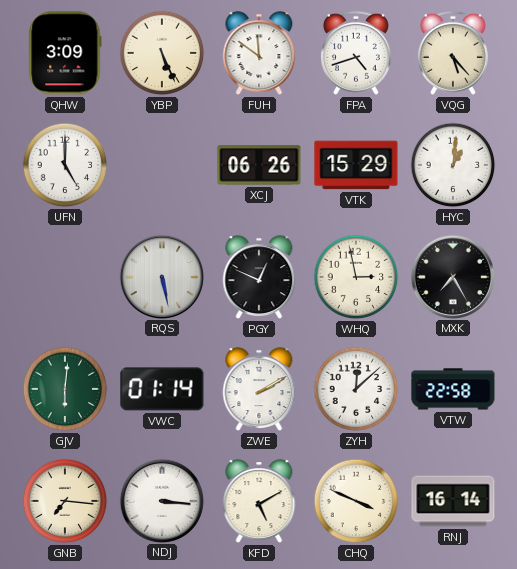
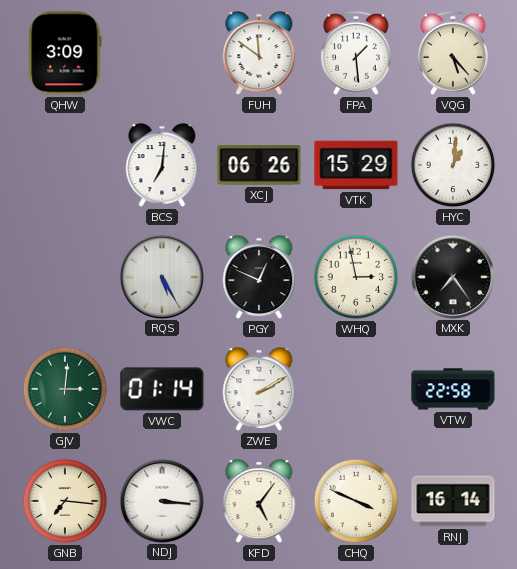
YBP: 5:26 -> none (162, 53)
FPA: 4:42 -> 1:29 (356, 53)
UFN: 5:00 -> none (65, 165)
BCS: none -> 7:01 (162, 166)
RQS: 5:28 -> 5:25 (161, 276)
MXK: 7:25 -> 7:24 (452, 276)
GJV: 6:01 -> 3:01 (65, 389)
ZYH: 12:08 -> none (356, 389)
KFD: 5:10 -> 5:06 (259, 502)
